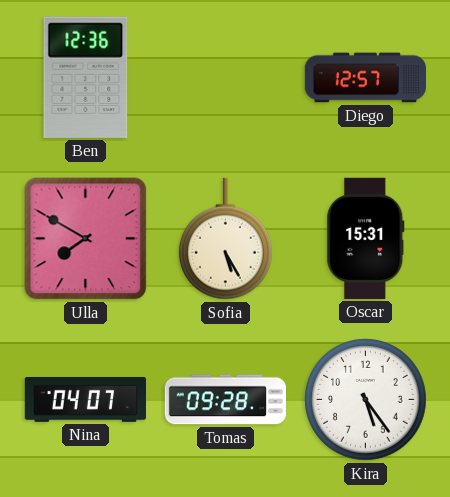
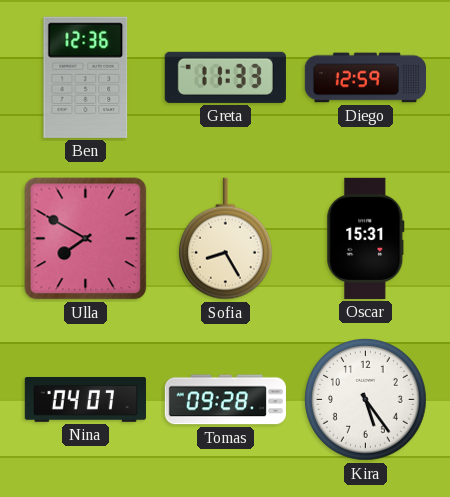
Greta: none -> 11:33 (225, 77)
Diego: 12:57 -> 12:59 (365, 78)
Sofia: 5:25 -> 8:25 (225, 239)
